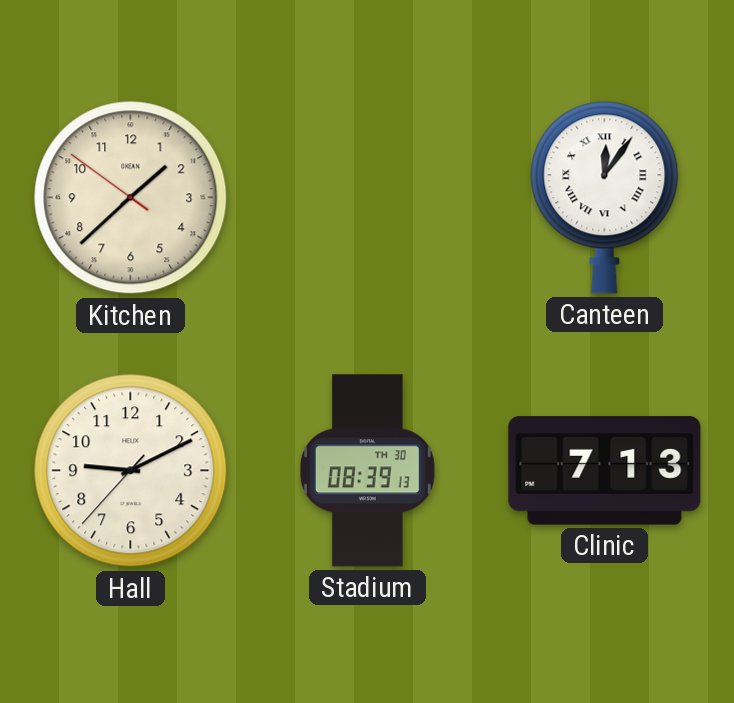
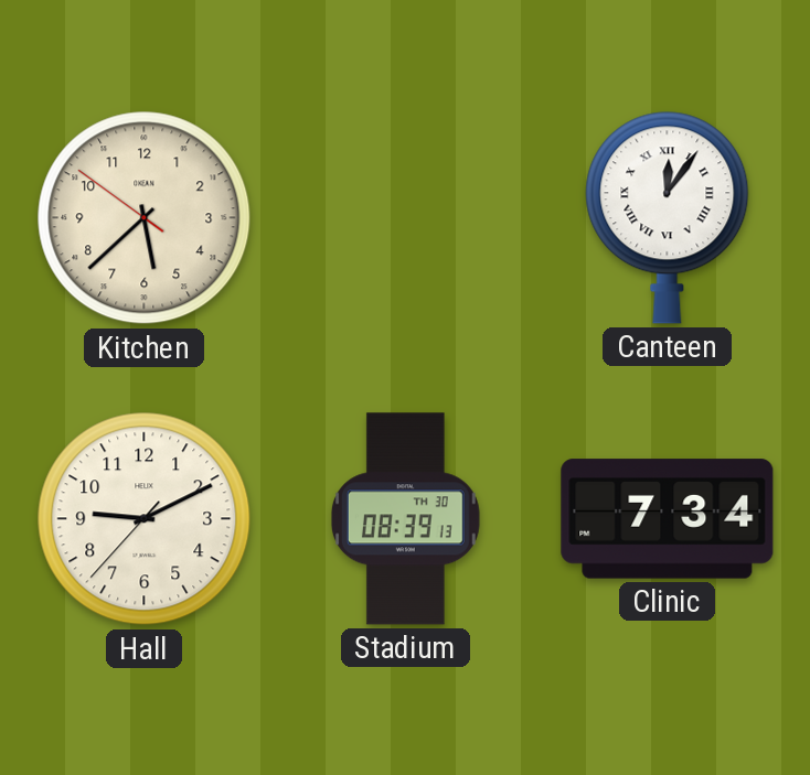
Kitchen: 1:37 -> 5:37 (145, 218)
Clinic: 7:13 -> 7:34 (668, 519)
